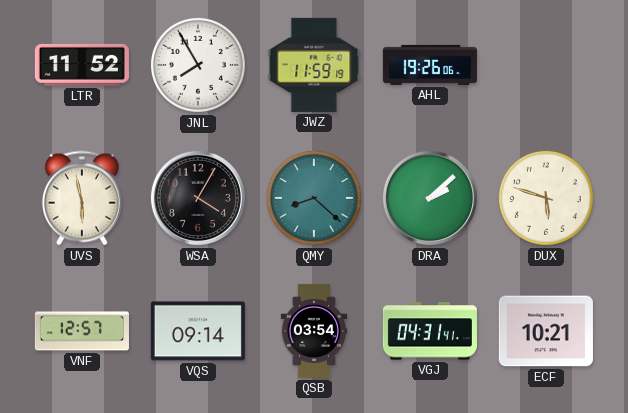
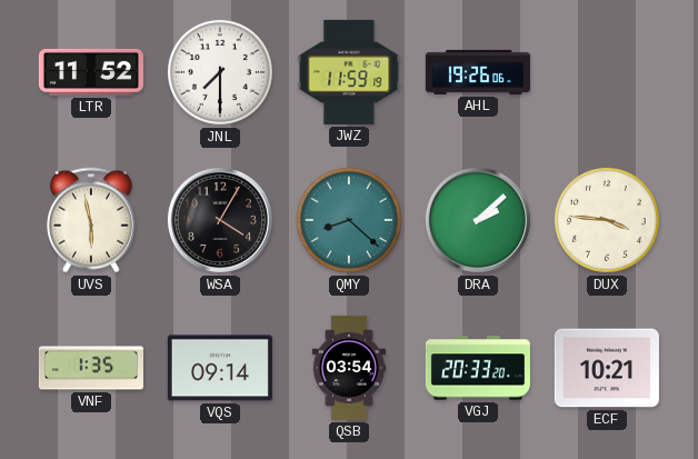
JNL: 7:55 -> 7:30 (220, 72)
DUX: 5:48 -> 3:46 (607, 220)
VNF: 12:57 -> 1:35 (91, 368)
VGJ: 04:31 -> 20:33 (478, 368)
